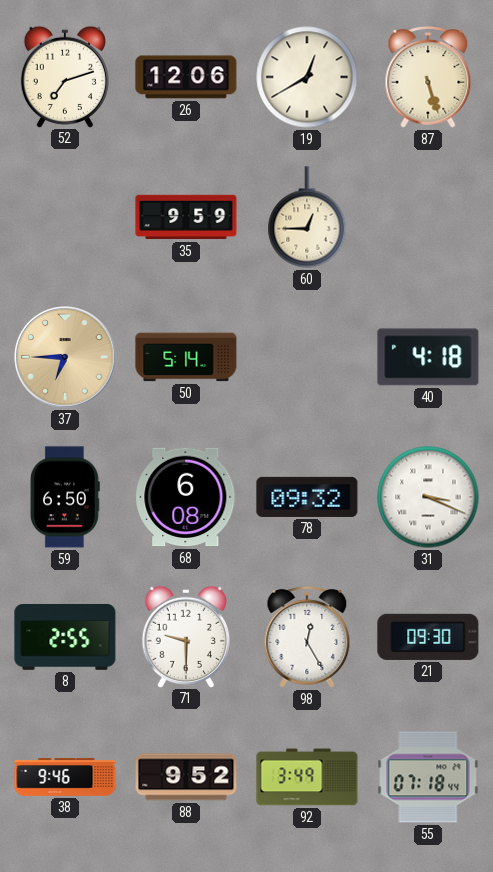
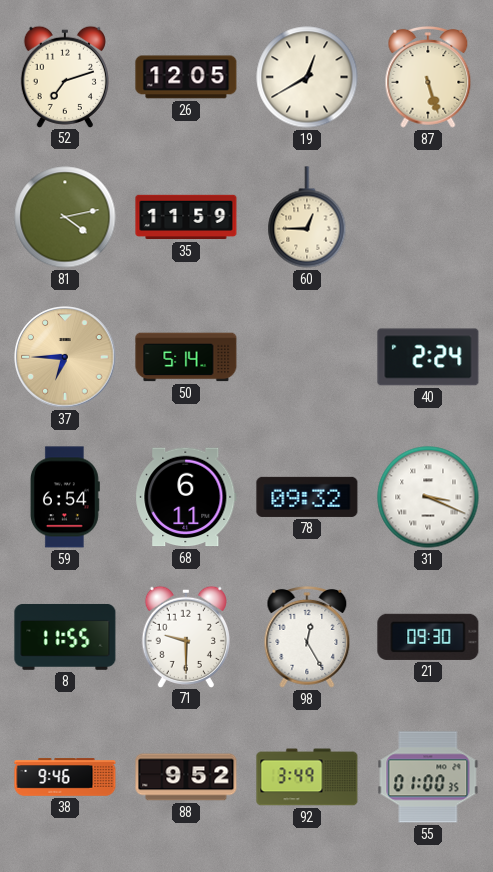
26: 12:06 -> 12:05 (186, 77)
81: none -> 4:13 (65, 217)
35: 9:59 -> 11:59 (186, 217)
40: 4:18 -> 2:24 (428, 357)
59: 6:50 -> 6:54 (65, 497)
68: 6:08 -> 6:11 (186, 497)
8: 2:55 -> 11:55 (65, 637)
55: 07:18 -> 01:00 (428, 777)
